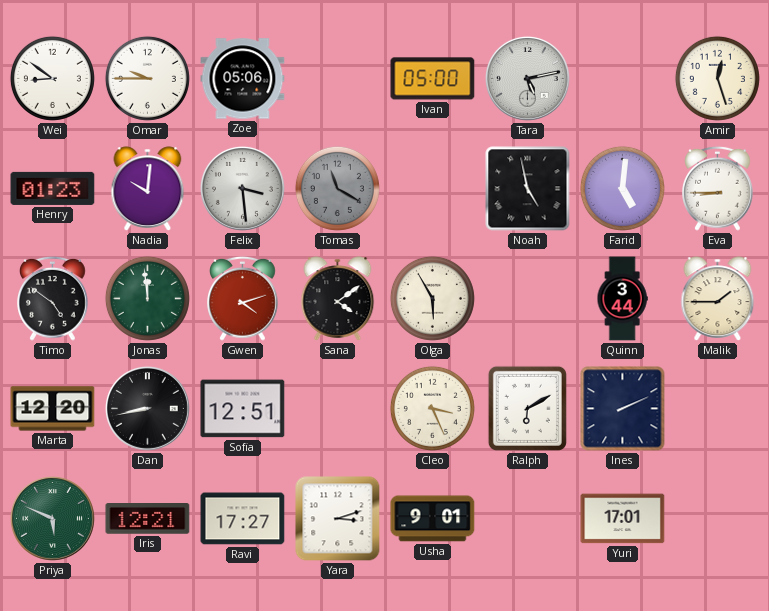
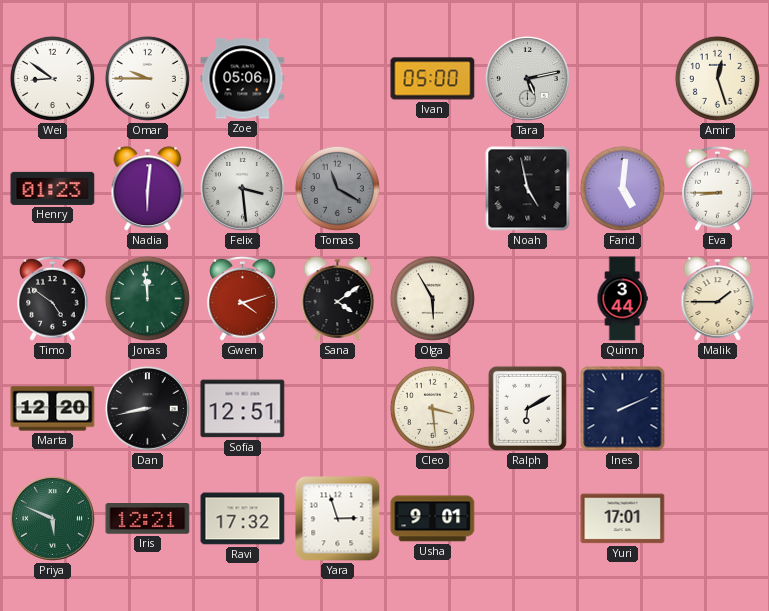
Nadia: 10:01 -> 6:01 (148, 189)
Cleo: 3:26 -> 3:29 (432, 408)
Ravi: 17:27 -> 17:32 (243, 519)
Yara: 3:12 -> 2:57 (338, 519)
